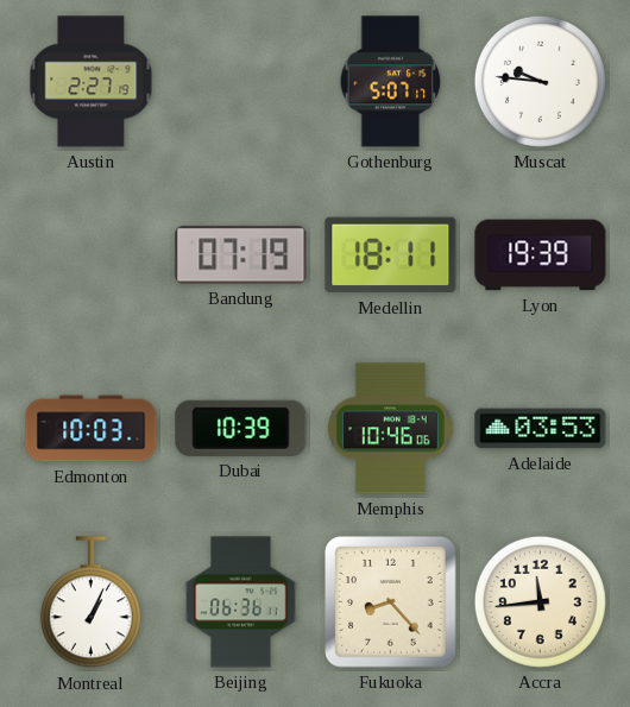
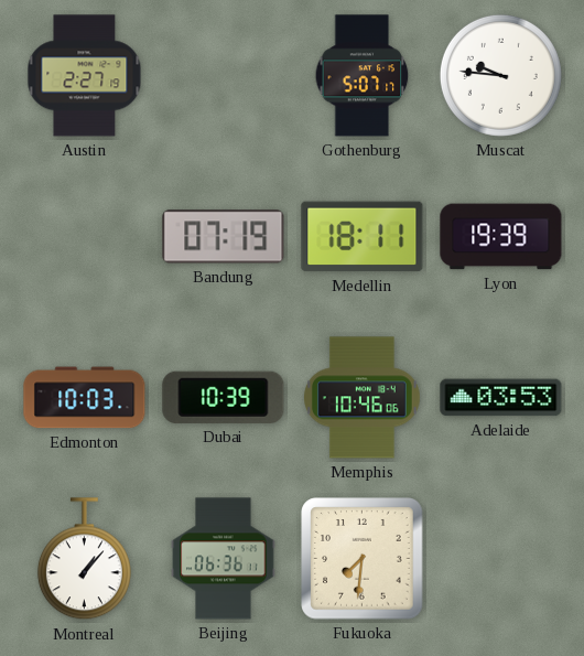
Montreal: 1:04 -> 1:07 (84, 559)
Fukuoka: 8:23 -> 7:31 (363, 559)
Accra: 11:44 -> none (540, 601)
